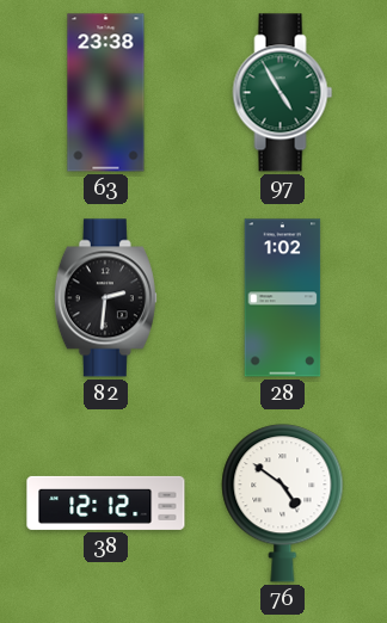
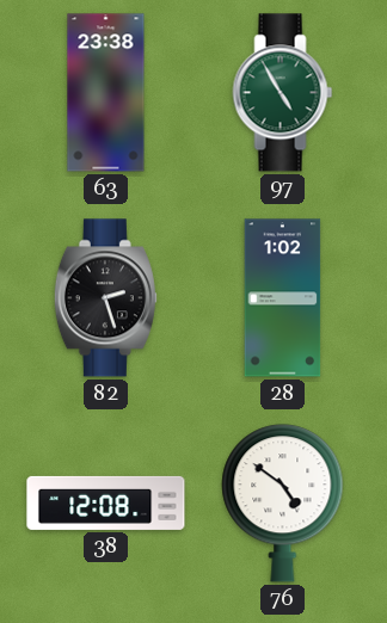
82: 2:31 -> 2:27 (105, 298)
38: 12:12 -> 12:08 (106, 502)
